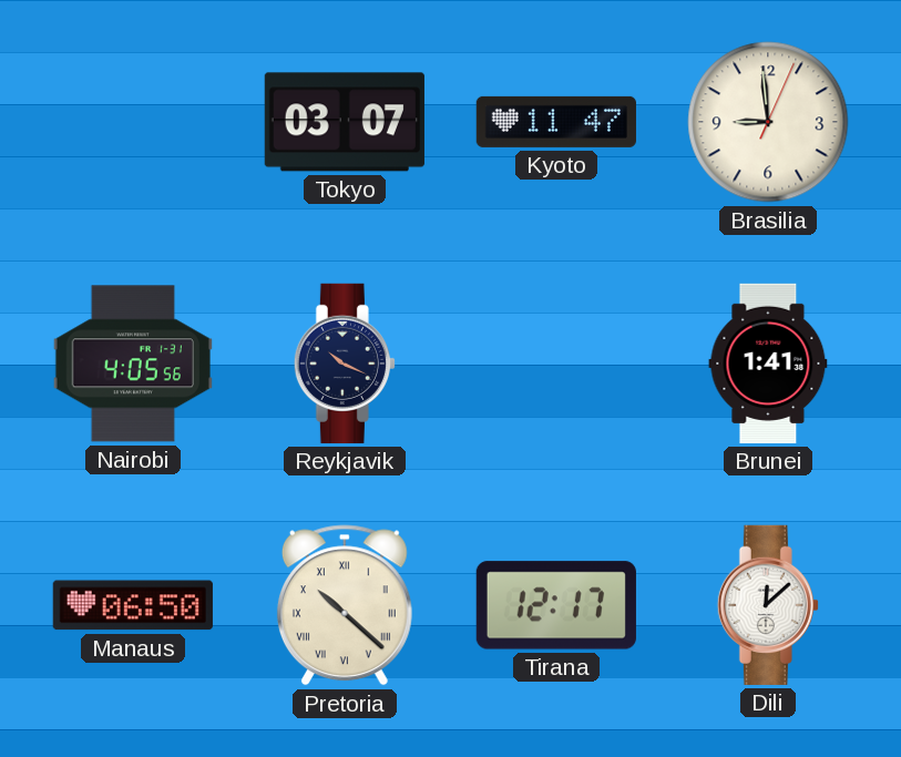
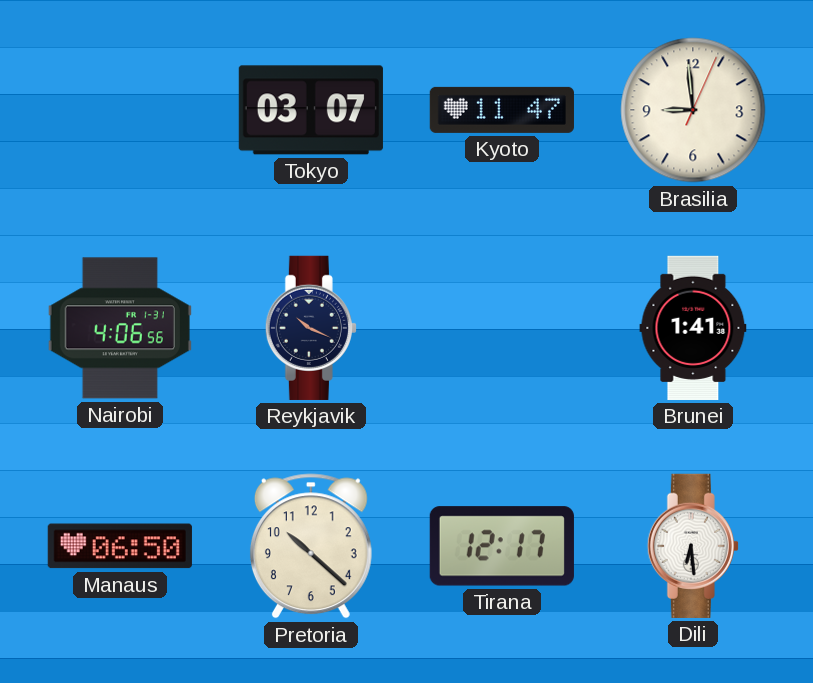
Nairobi: 4:05 -> 4:06 (120, 328)
Pretoria numerals: Roman -> Arabic (311, 546)
Dili: 12:08 -> 6:29 (693, 546)
